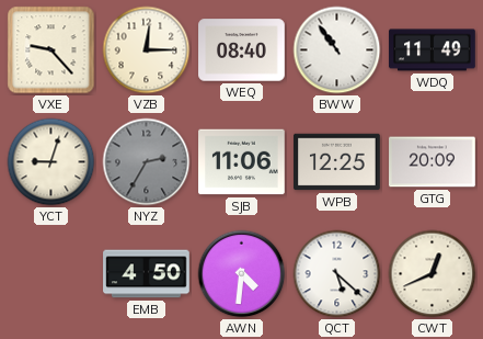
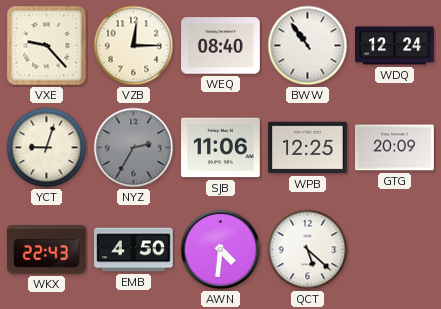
WDQ: 11:49 -> 12:24 (395, 46)
WKX: none -> 22:43 (47, 250)
CWT: 12:41 -> none (433, 274)
